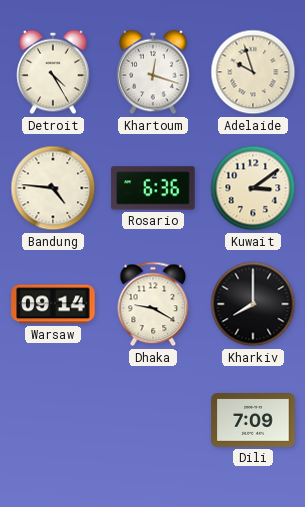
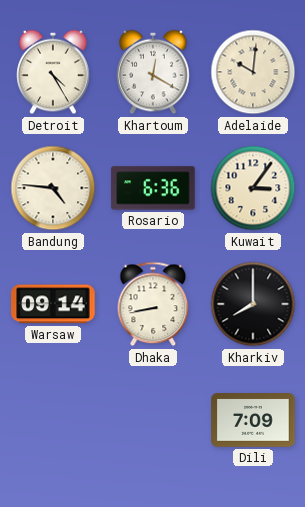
Khartoum: 12:18 -> 12:20 (153, 72)
Adelaide: 9:57 -> 10:01 (253, 72)
Kuwait: 3:09 -> 3:06 (253, 188)
Dhaka: 9:20 -> 8:43 (153, 304)
